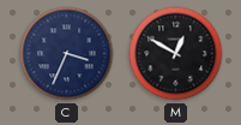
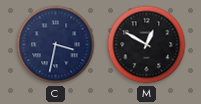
C: 3:34 -> 3:32 (56, 45)
